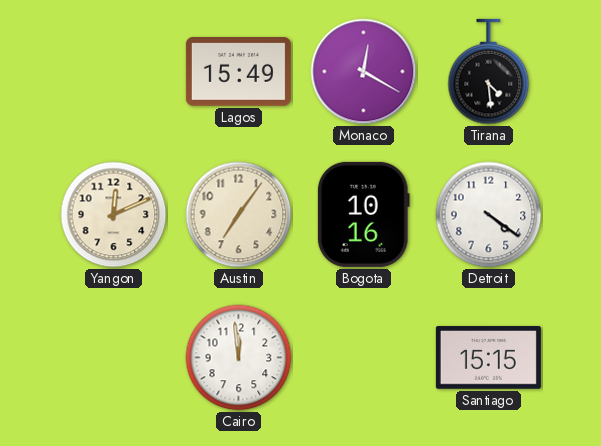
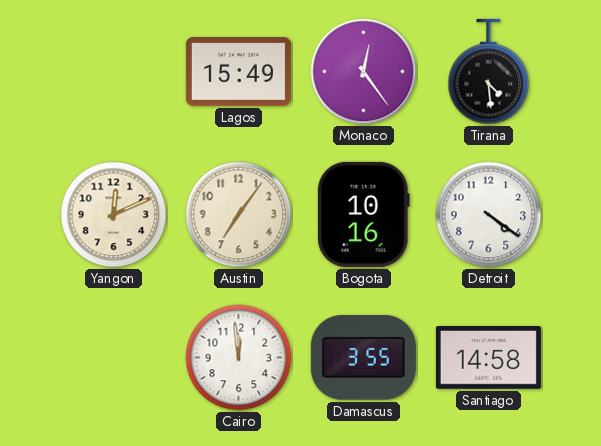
Monaco: 12:20 -> 12:24 (364, 72)
Damascus: none -> 3:55 (363, 358)
Santiago: 15:15 -> 14:58 (488, 358)
